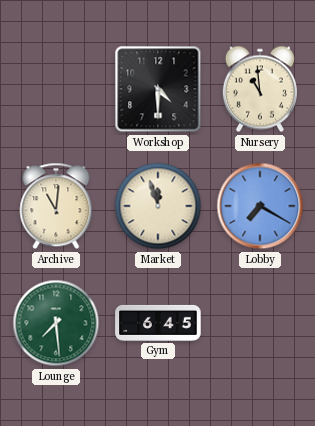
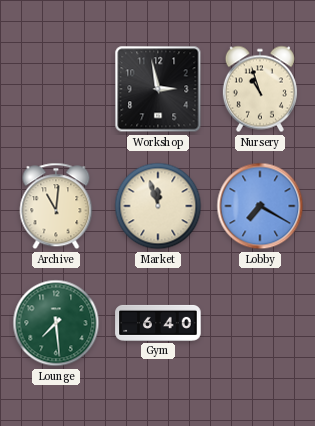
Workshop: 4:30 -> 2:58 (158, 89)
Nursery: 10:59 -> 10:57 (260, 89)
Gym: 6:45 -> 6:40 (158, 323)
